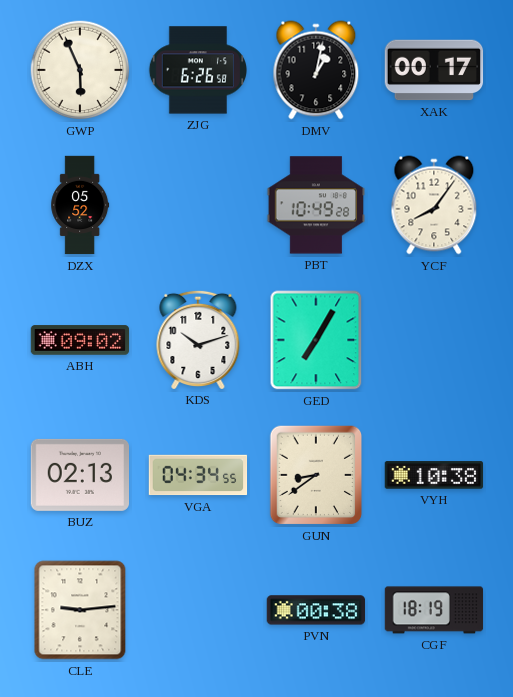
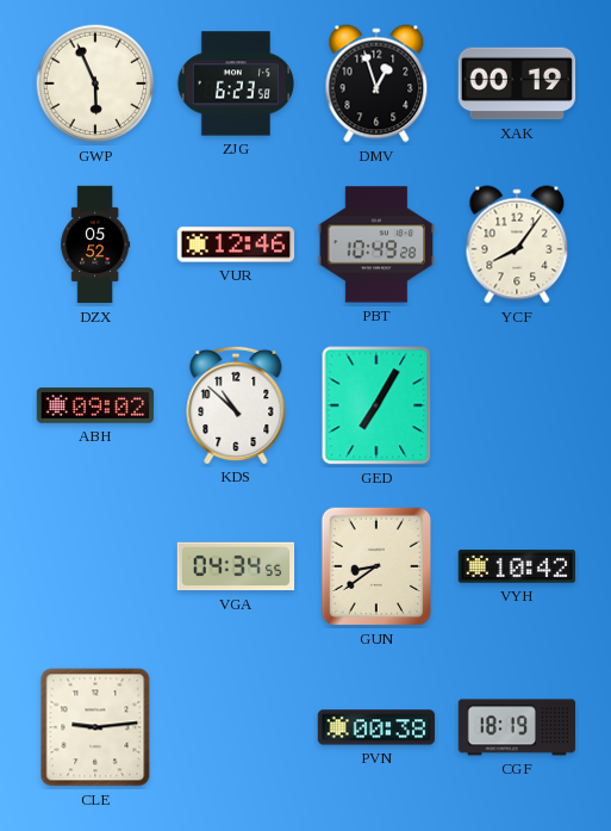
ZJG: 6:26 -> 6:23 (235, 83)
DMV: 1:02 -> 12:57 (376, 83)
XAK: 00:17 -> 00:19 (517, 83)
VUR: none -> 12:46 (236, 244)
KDS: 10:12 -> 10:52 (236, 404)
BUZ: 02:13 -> none (79, 475)
VYH: 10:38 -> 10:42 (517, 566)
